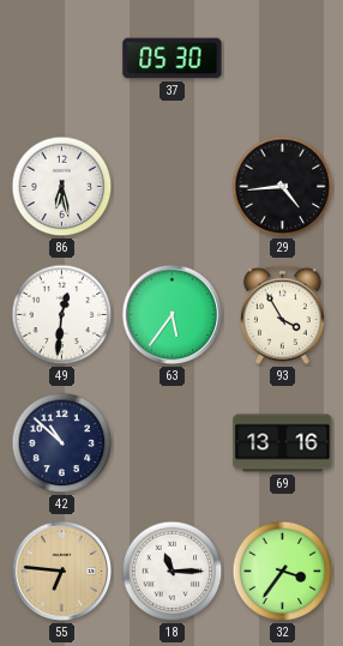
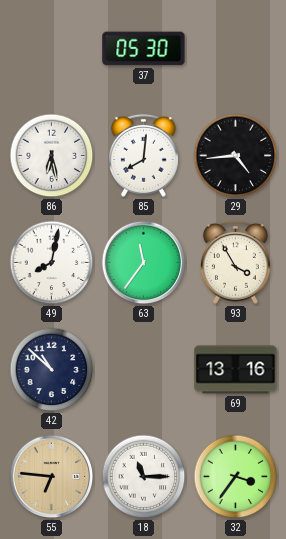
85: none -> 8:01 (143, 155)
49: 12:31 -> 8:02 (52, 263)
63: 5:36 -> 11:36 (144, 263)
